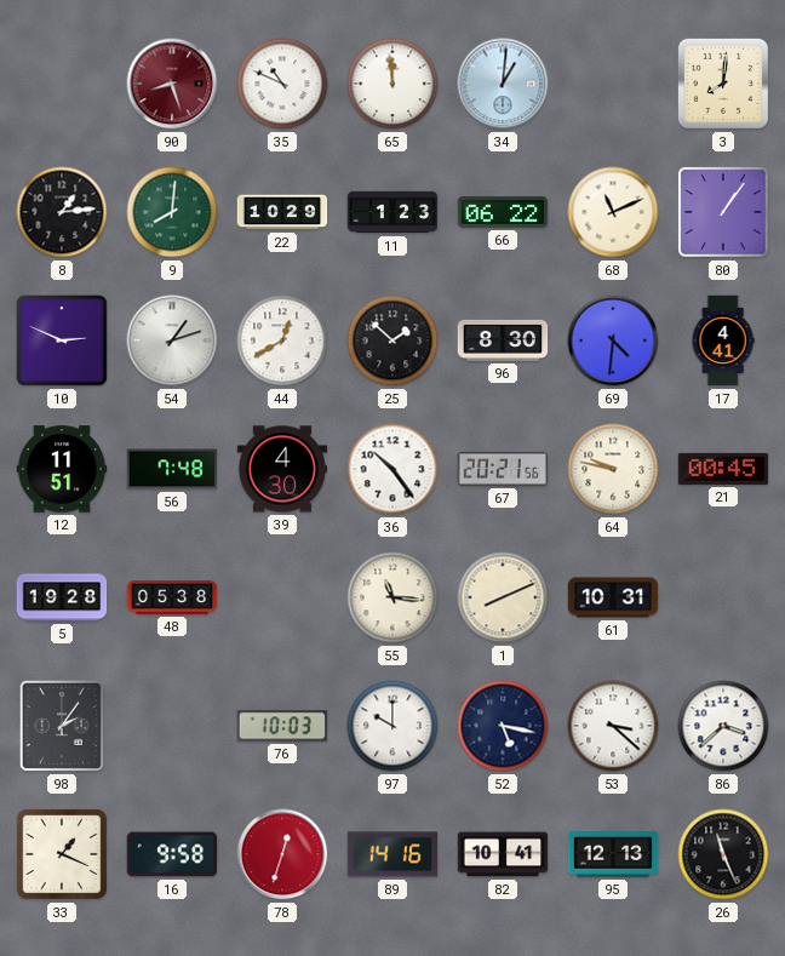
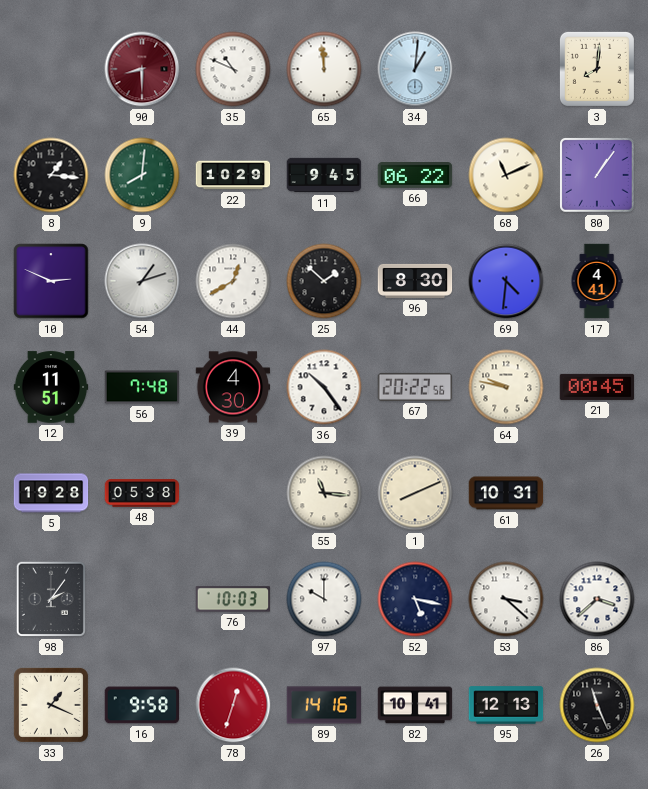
90: 8:27 -> 8:30 (142, 69)
8: 1:14 -> 1:16 (51, 175)
11: 1:23 -> 9:45 (324, 175)
67: 20:21 -> 20:22 (415, 387)
